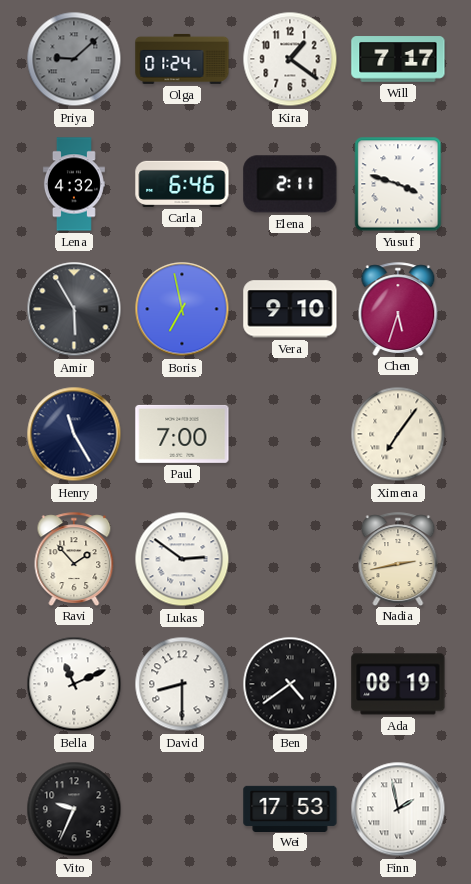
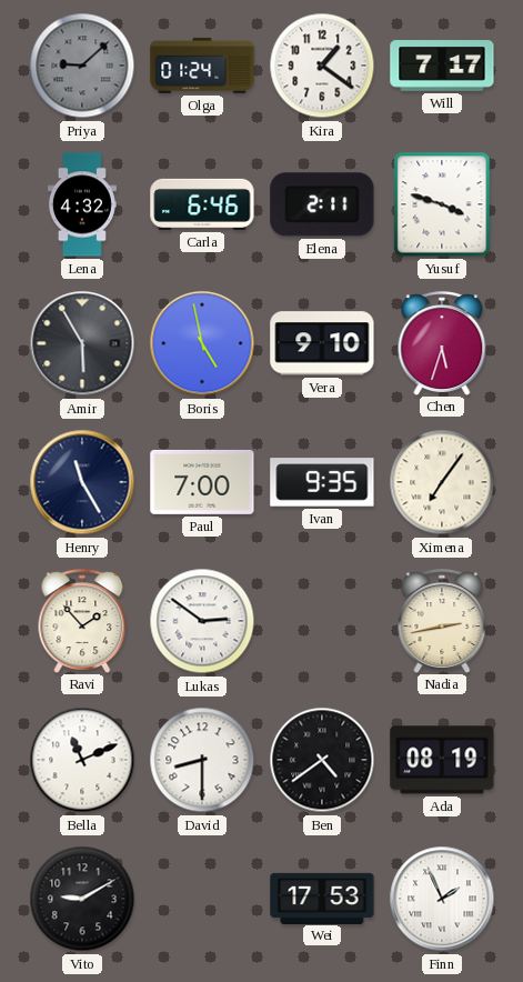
Boris: 6:58 -> 4:58 (202, 343)
Ivan: none -> 9:35 (322, 482)
Vito: 9:34 -> 9:10 (82, 899)
Finn: 1:58 -> 1:56 (442, 899)
